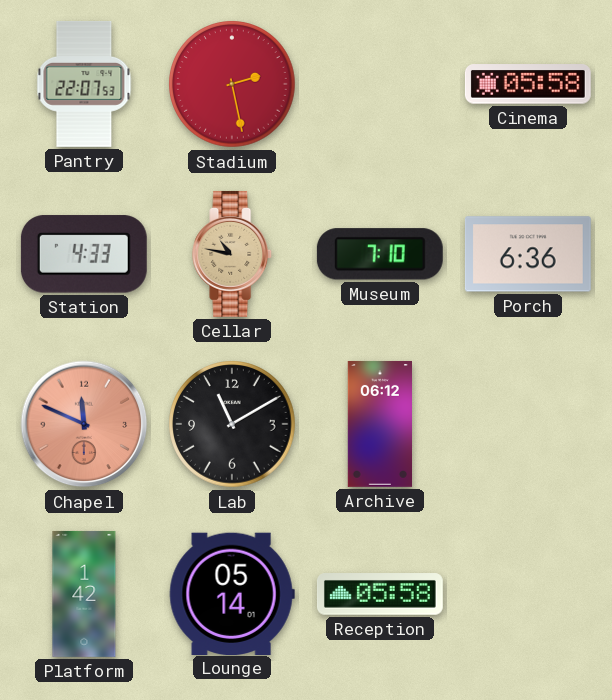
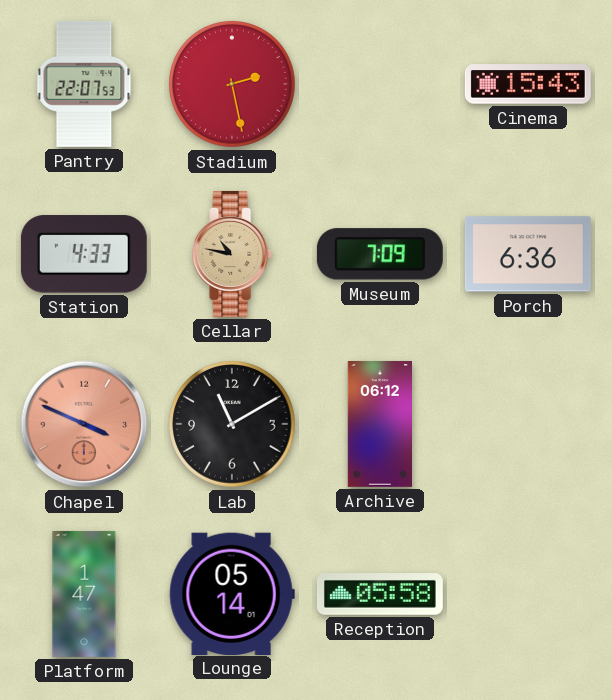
Cinema: 05:58 -> 15:43 (528, 84)
Museum: 7:10 -> 7:09 (380, 254)
Chapel: 11:49 -> 3:49 (84, 424)
Platform: 1:42 -> 1:47 (84, 594)
